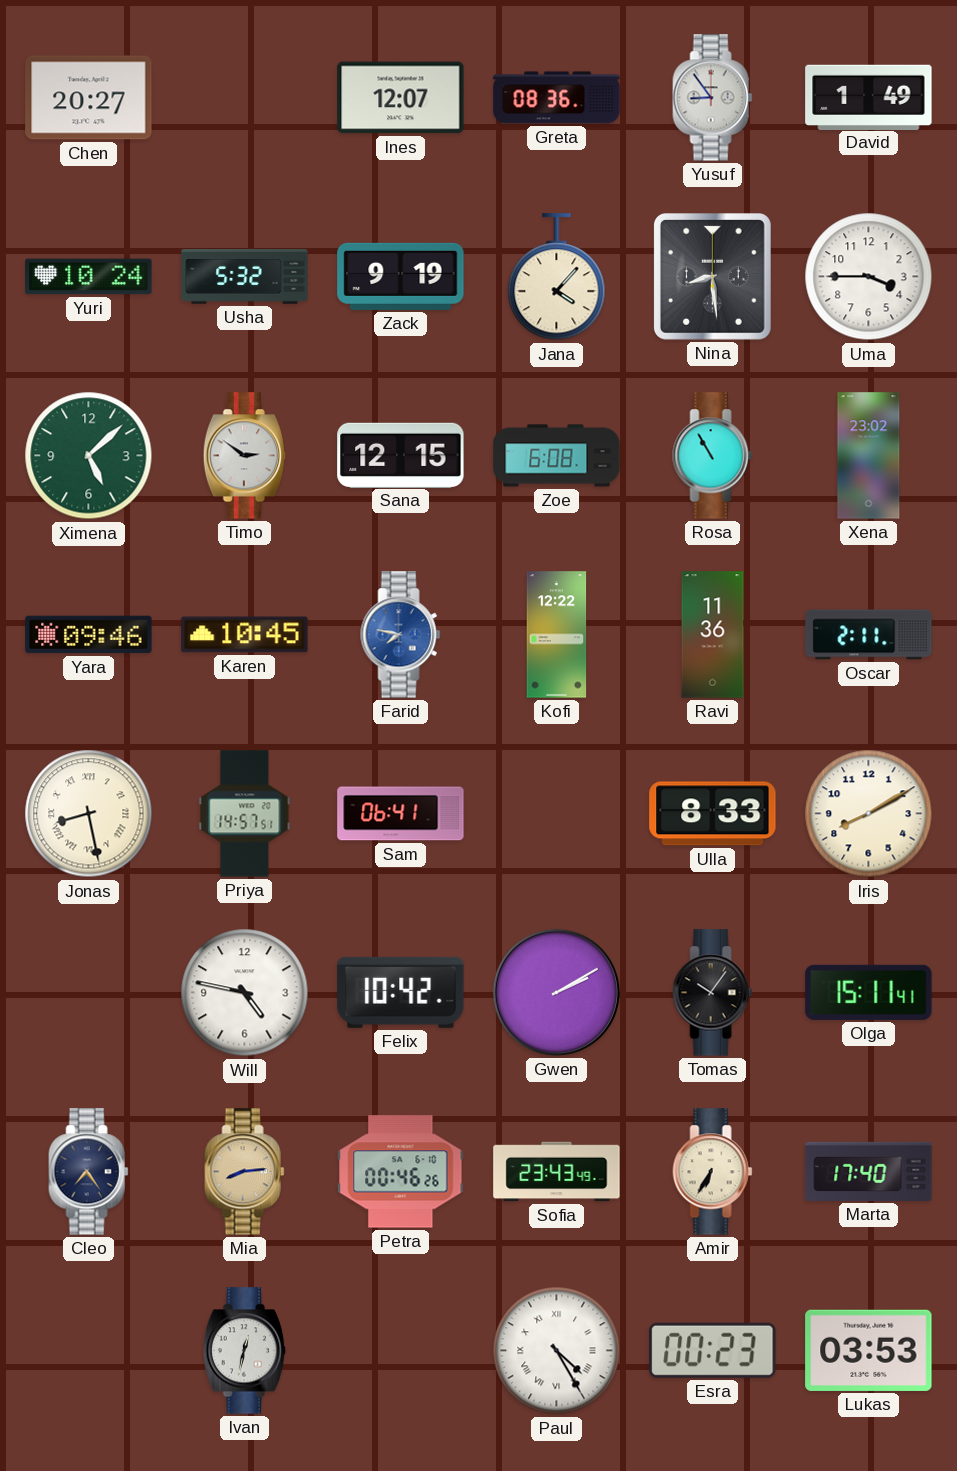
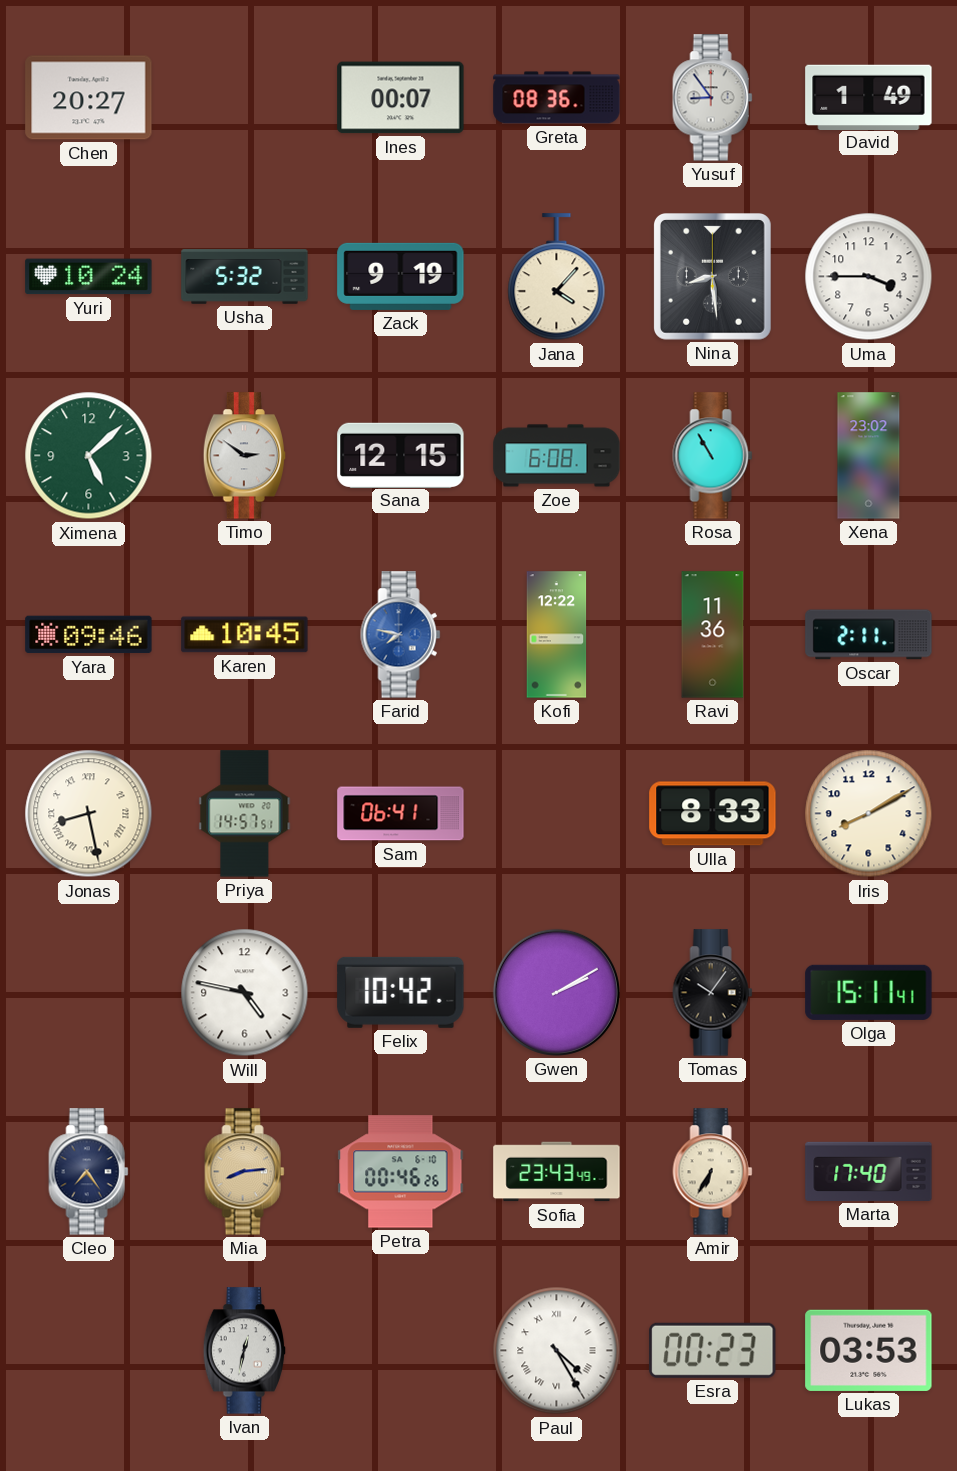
Ines: 12:07 -> 00:07 (401, 98)
